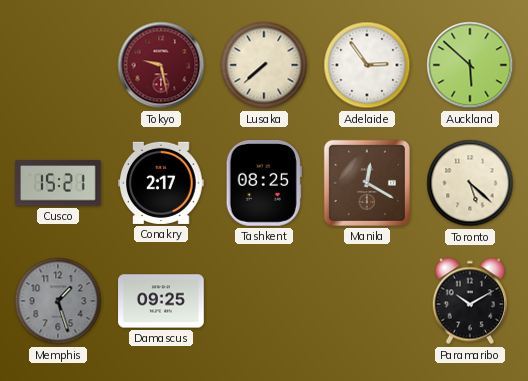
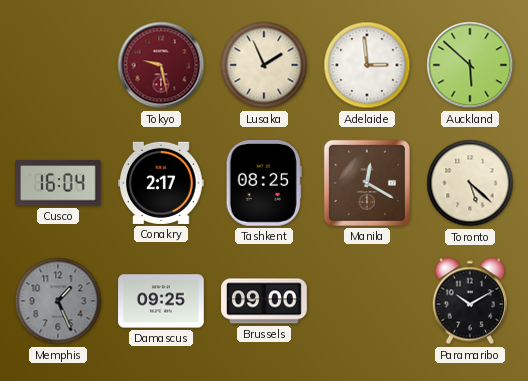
Lusaka: 7:38 -> 1:56 (264, 65)
Adelaide: 2:54 -> 2:59 (367, 65)
Cusco: 15:21 -> 16:04 (59, 183)
Memphis: 1:27 -> 1:26 (58, 301)
Brussels: none -> 09:00 (264, 301)
